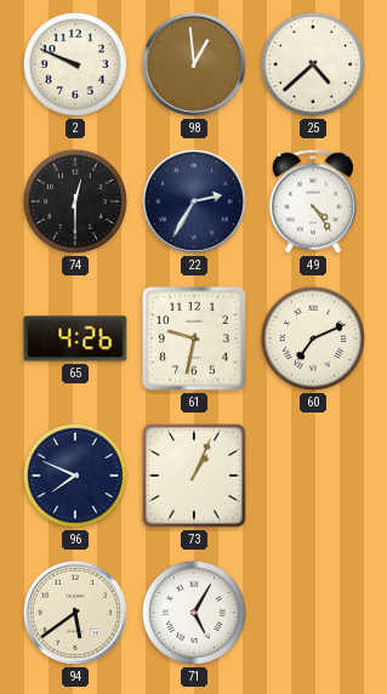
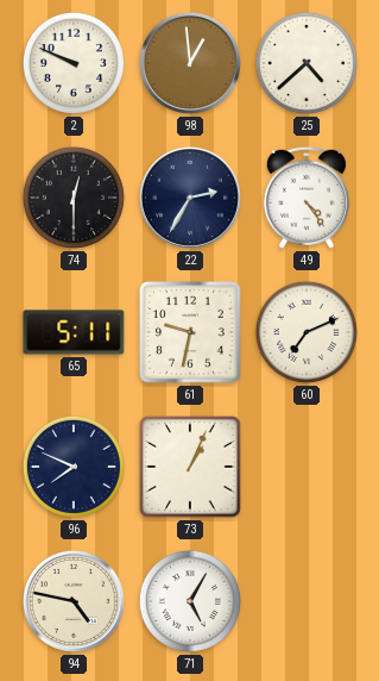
65: 4:26 -> 5:11 (74, 332)
94: 5:39 -> 4:47 (74, 601)
